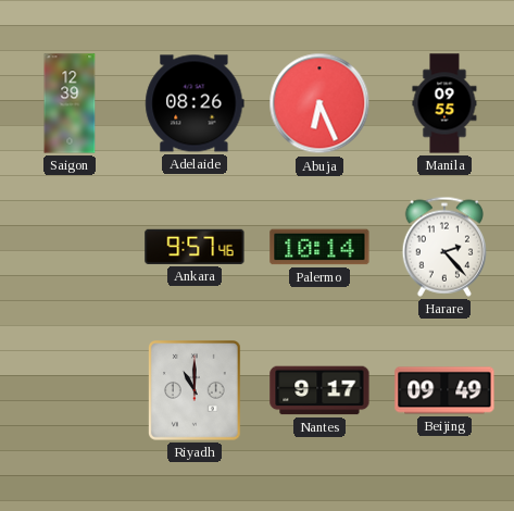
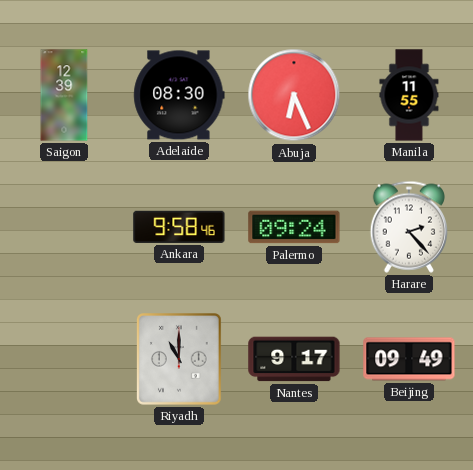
Adelaide: 08:26 -> 08:30 (179, 95)
Manila: 09:55 -> 11:55 (409, 95)
Ankara: 9:57 -> 9:58 (179, 227)
Palermo: 10:14 -> 09:24 (294, 227)
